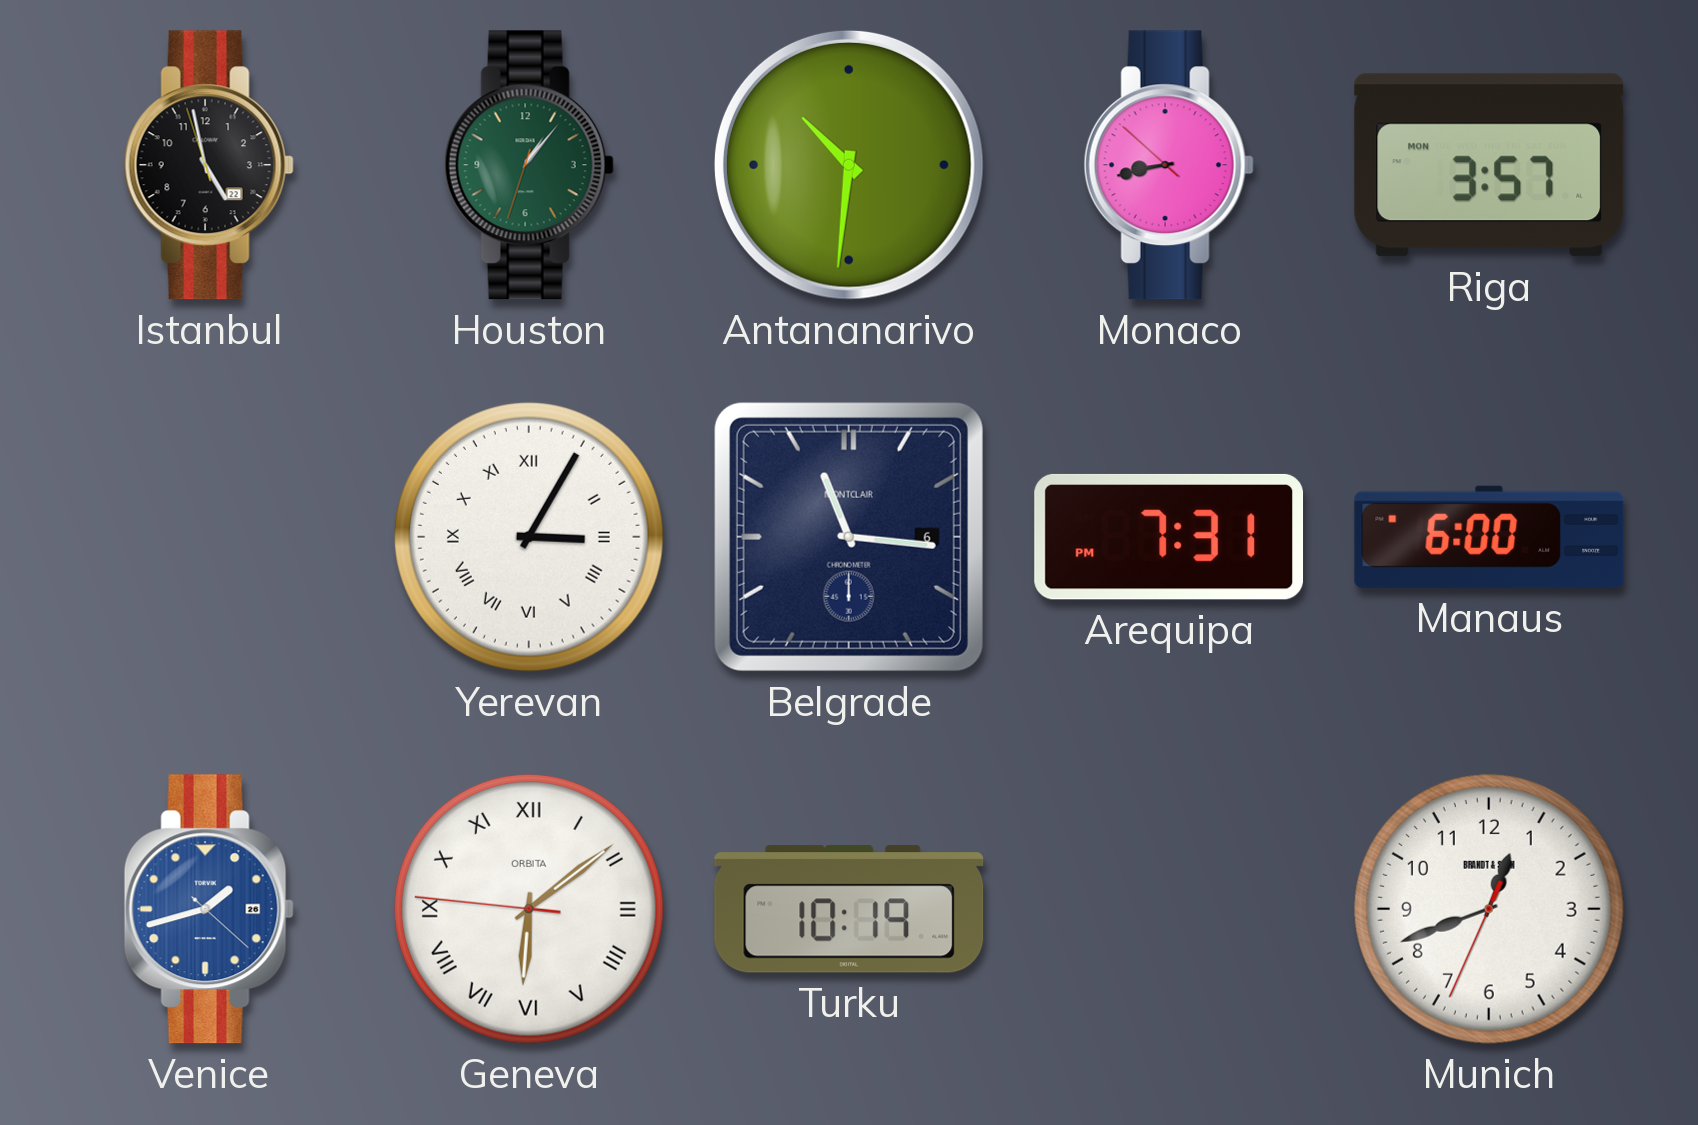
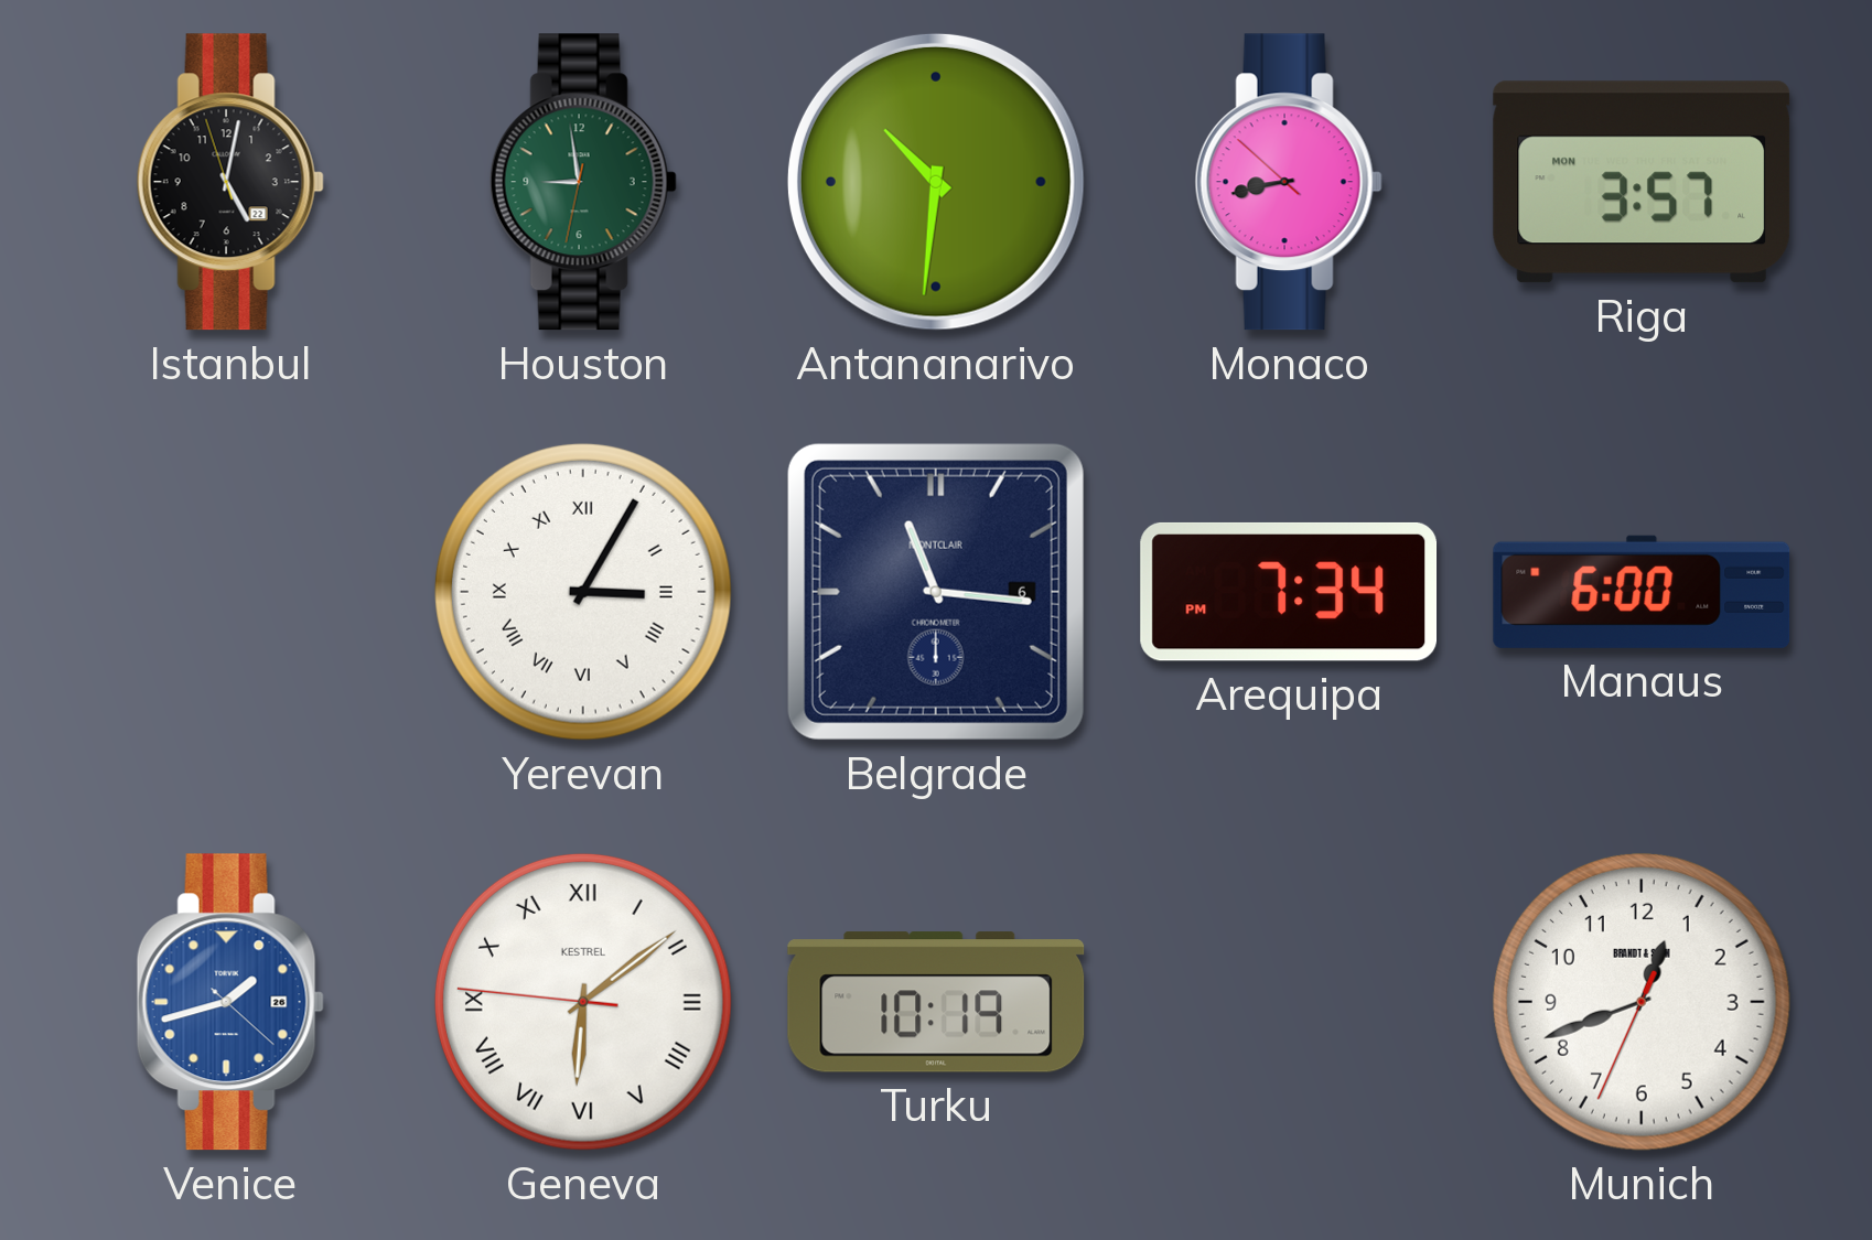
Istanbul: 4:57 -> 5:01 (230, 182)
Houston: 1:06 -> 8:58 (583, 182)
Arequipa: 7:31 -> 7:34 (1289, 592)
Geneva brand: ORBITA -> KESTREL (583, 1002)
